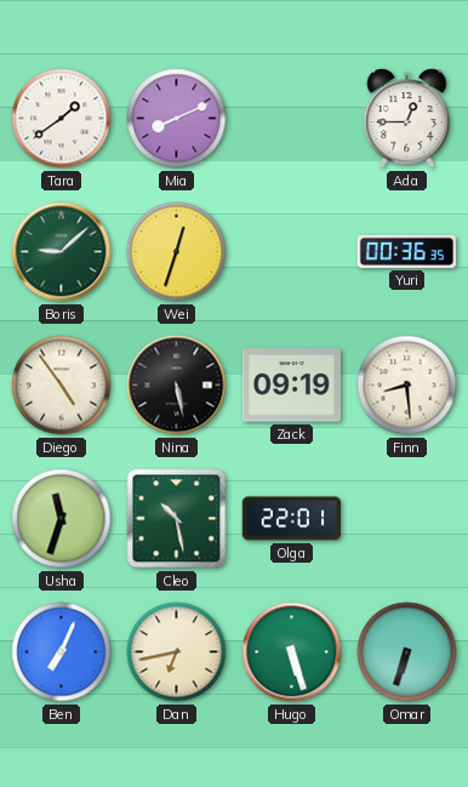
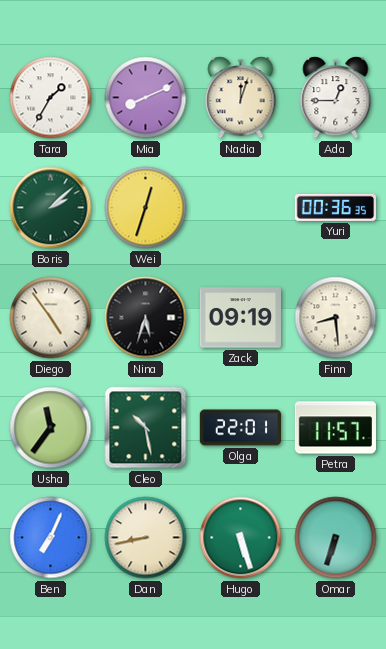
Tara: 1:39 -> 1:35 (51, 98)
Nadia: none -> 12:03 (241, 98)
Boris: 9:08 -> 2:08 (51, 208)
Nina: 5:28 -> 5:33 (146, 318)
Usha: 11:33 -> 11:36 (51, 428)
Petra: none -> 11:57 (335, 428)
Dan: 6:43 -> 8:43 (146, 538)
